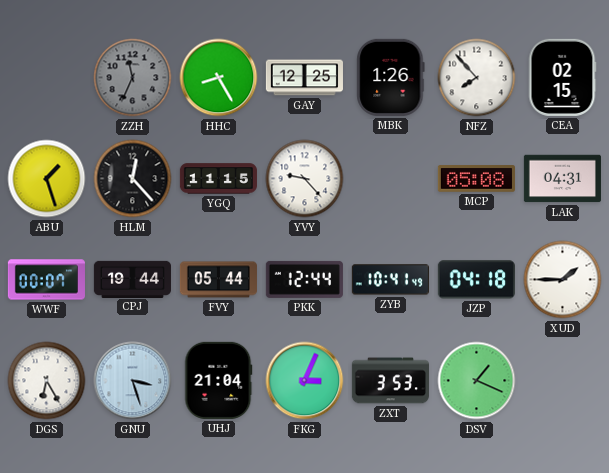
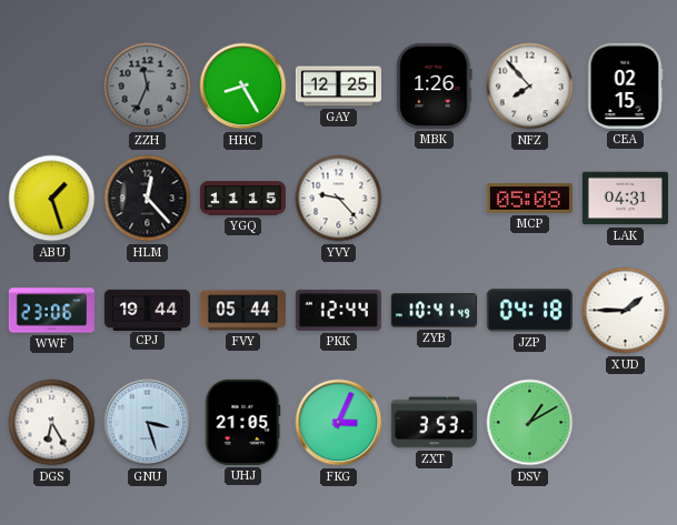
WWF: 00:07 -> 23:06 (51, 311)
UHJ: 21:04 -> 21:05 (243, 422)
DSV: 1:19 -> 1:10 (530, 423)
